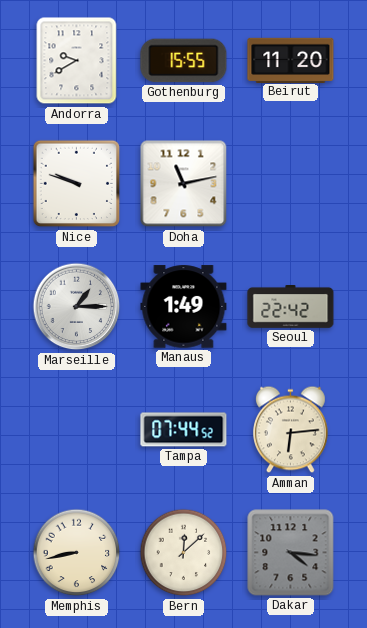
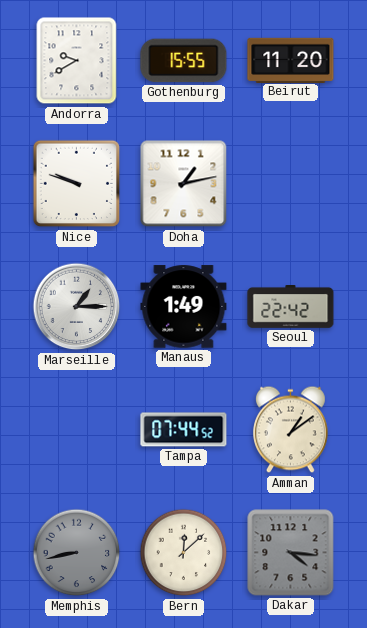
Doha: 11:13 -> 1:13 (184, 184)
Amman: 6:14 -> 1:09 (291, 430)
Memphis dial: cream -> grey (77, 553)
